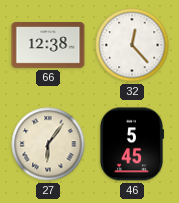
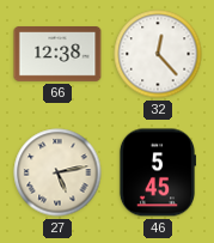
27: 6:06 -> 5:13 (57, 172)
